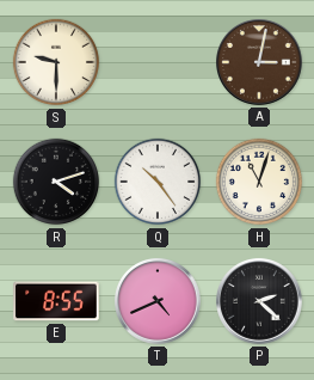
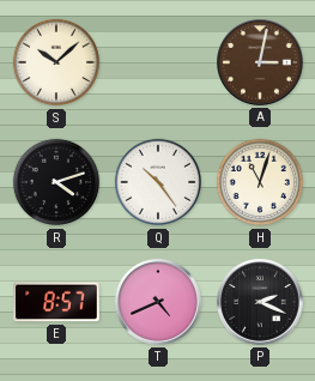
S: 9:30 -> 10:08 (56, 62)
E: 8:55 -> 8:57 (56, 302)
P: 2:22 -> 2:19 (261, 303)
